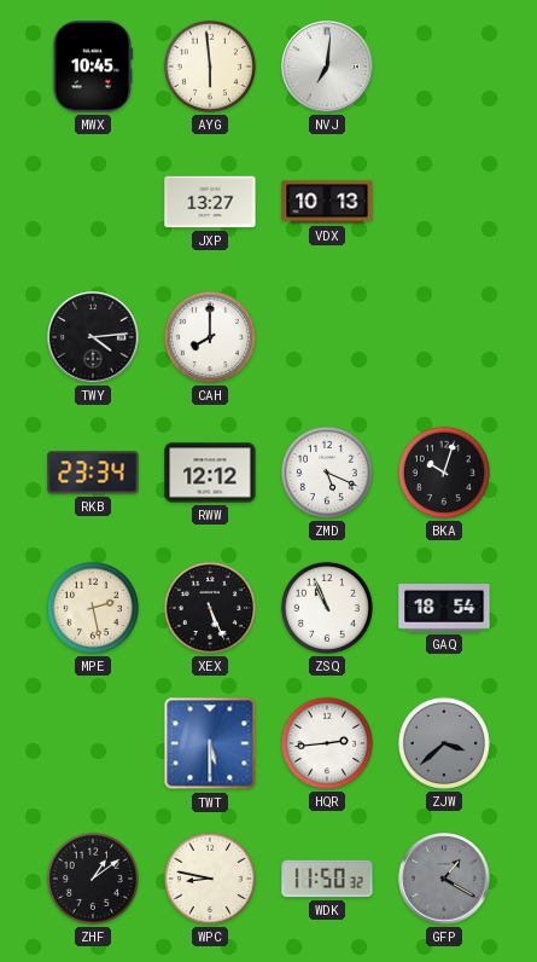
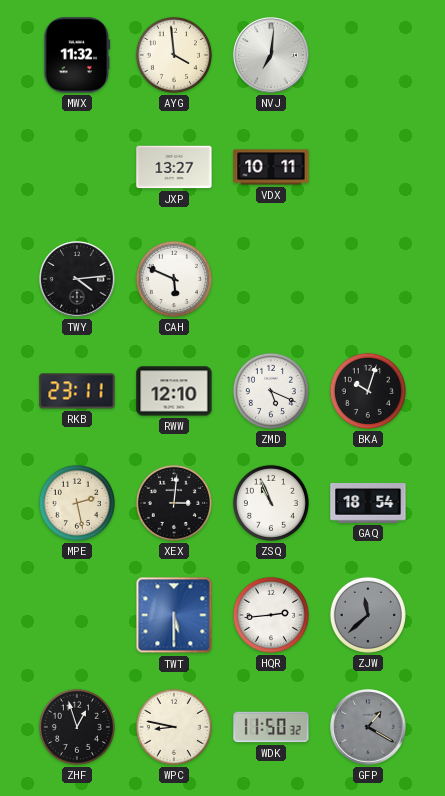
MWX: 10:45 -> 11:32 (77, 55)
AYG: 5:59 -> 3:59 (174, 55)
VDX: 10:13 -> 10:11 (271, 167)
CAH: 8:00 -> 5:49 (174, 279)
RKB: 23:34 -> 23:11 (77, 391)
RWW: 12:12 -> 12:10 (174, 391)
XEX: 5:26 -> 3:01 (174, 503)
ZJW: 3:38 -> 11:38 (368, 615)
ZHF: 1:09 -> 12:57 (77, 727)
